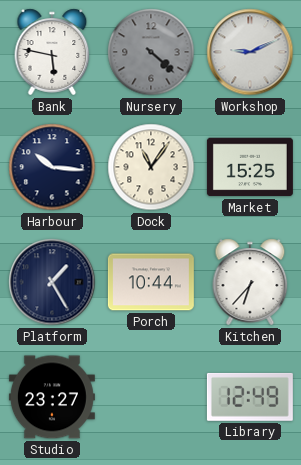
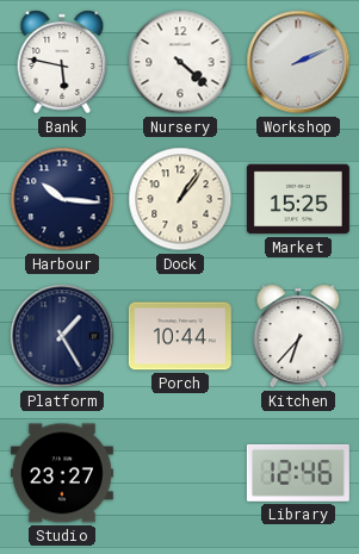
Nursery dial: grey -> white (180, 62)
Workshop: 9:11 -> 2:11 (298, 62)
Dock: 11:06 -> 1:06 (180, 199)
Library: 12:49 -> 12:46 (298, 473)
